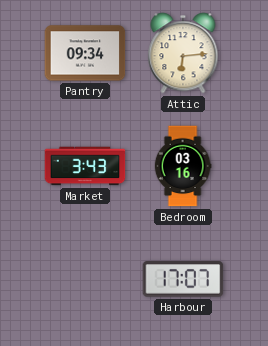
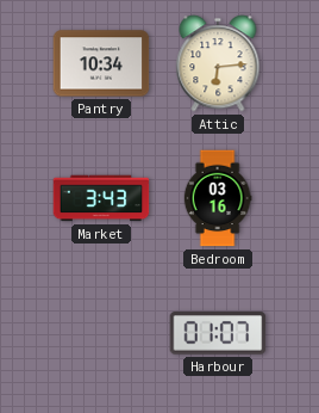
Pantry: 09:34 -> 10:34 (101, 63)
Harbour: 17:07 -> 01:07 (218, 333)
